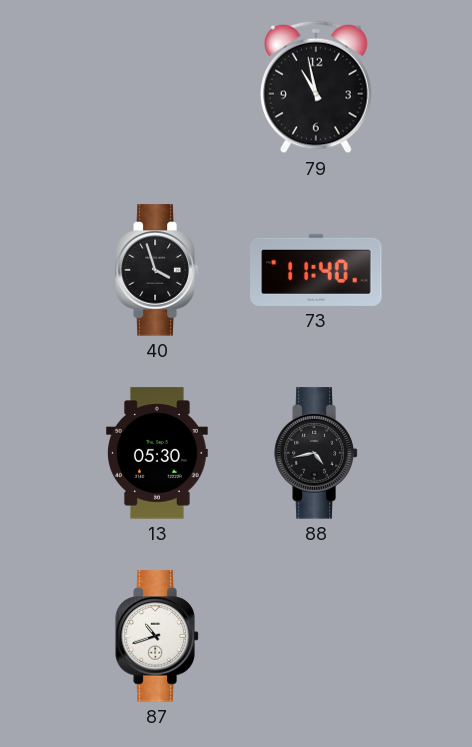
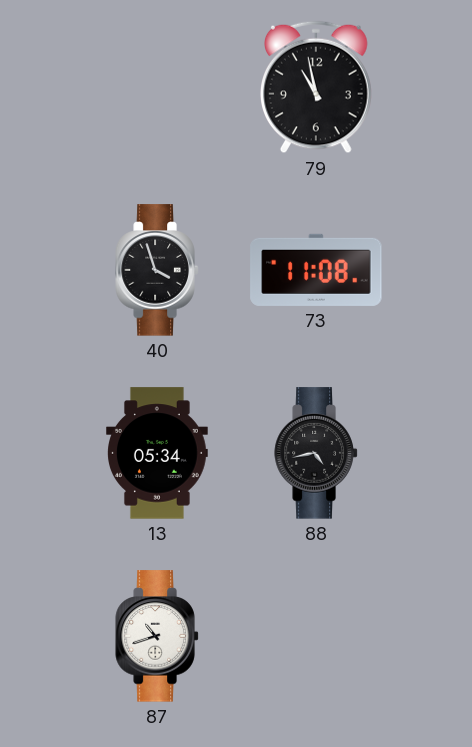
73: 11:40 -> 11:08 (316, 270)
13: 05:30 -> 05:34 (158, 453)
